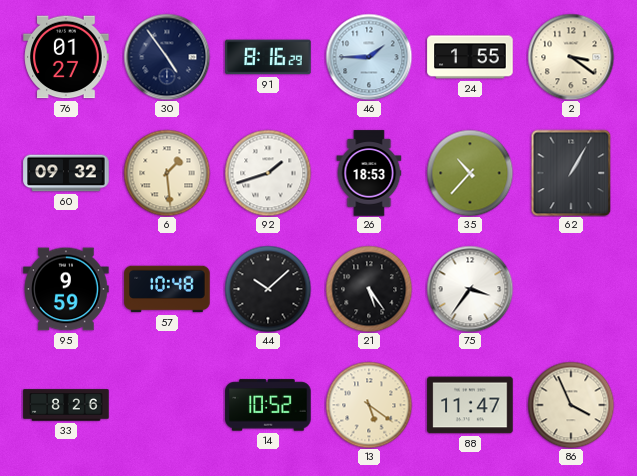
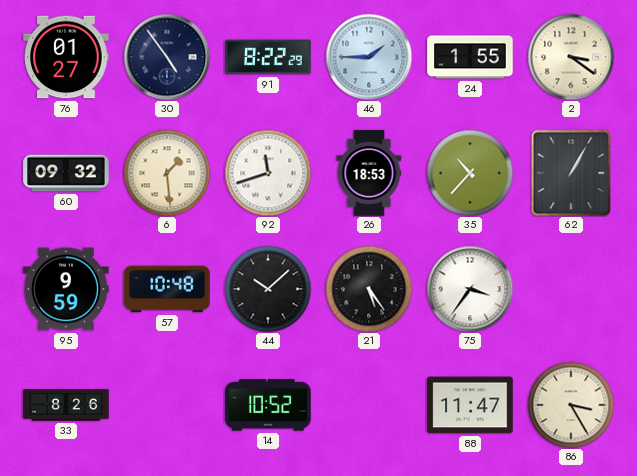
91: 8:16 -> 8:22 (268, 57)
92: 1:42 -> 11:42 (268, 173)
13: 5:21 -> none (369, 405)
86: 3:56 -> 3:25 (571, 405)
